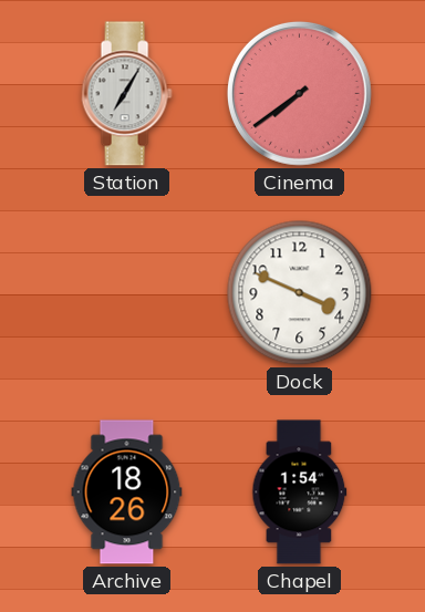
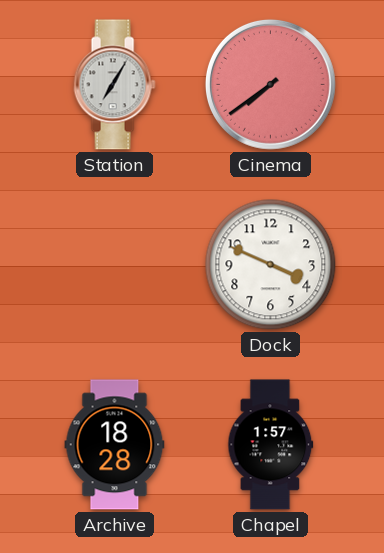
Archive: 18:26 -> 18:28 (115, 445)
Chapel: 1:54 -> 1:57 (271, 445)
